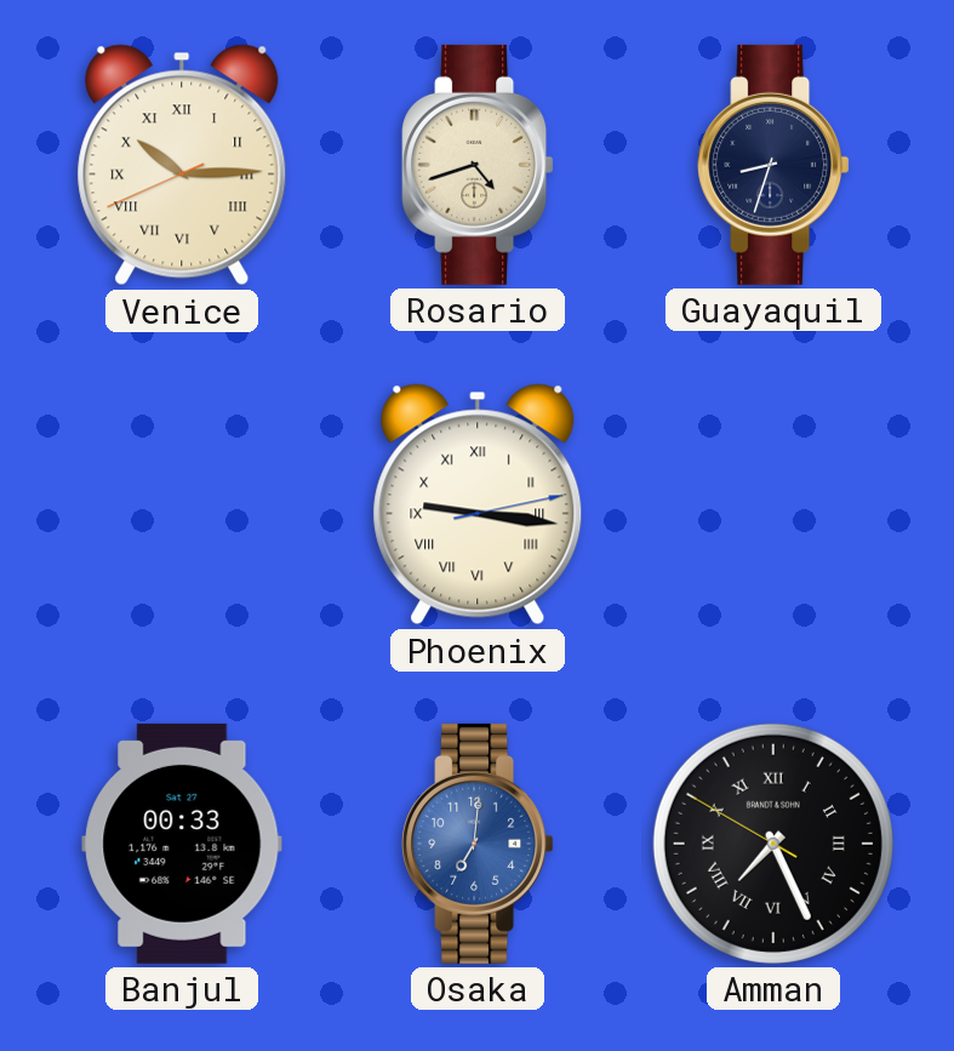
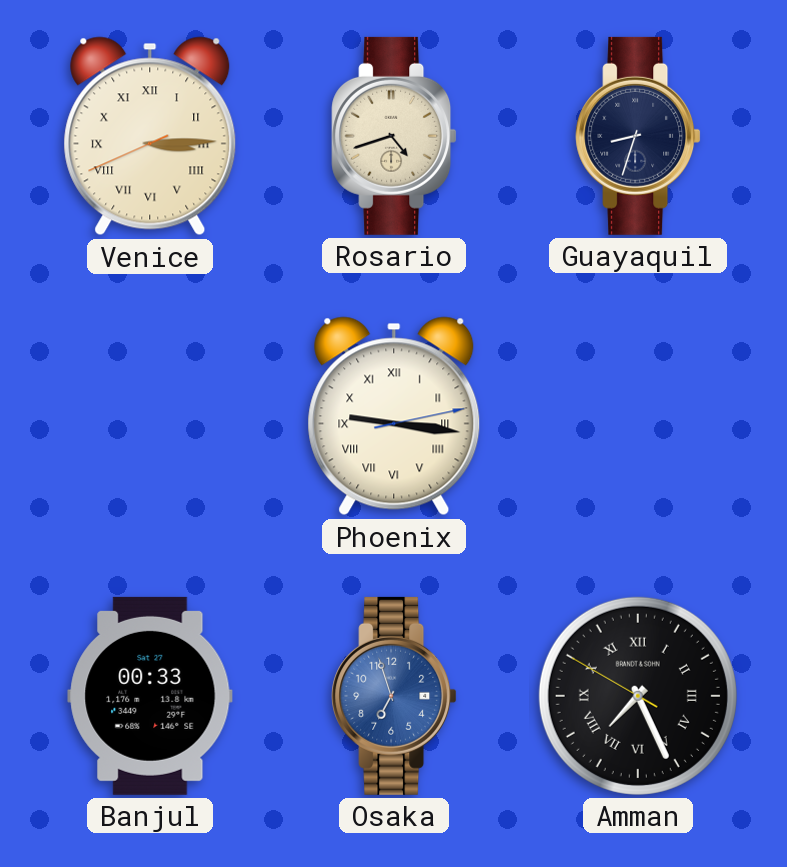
Venice: 10:14 -> 3:14 (150, 136)
Osaka: 7:01 -> 6:57 (394, 696)
